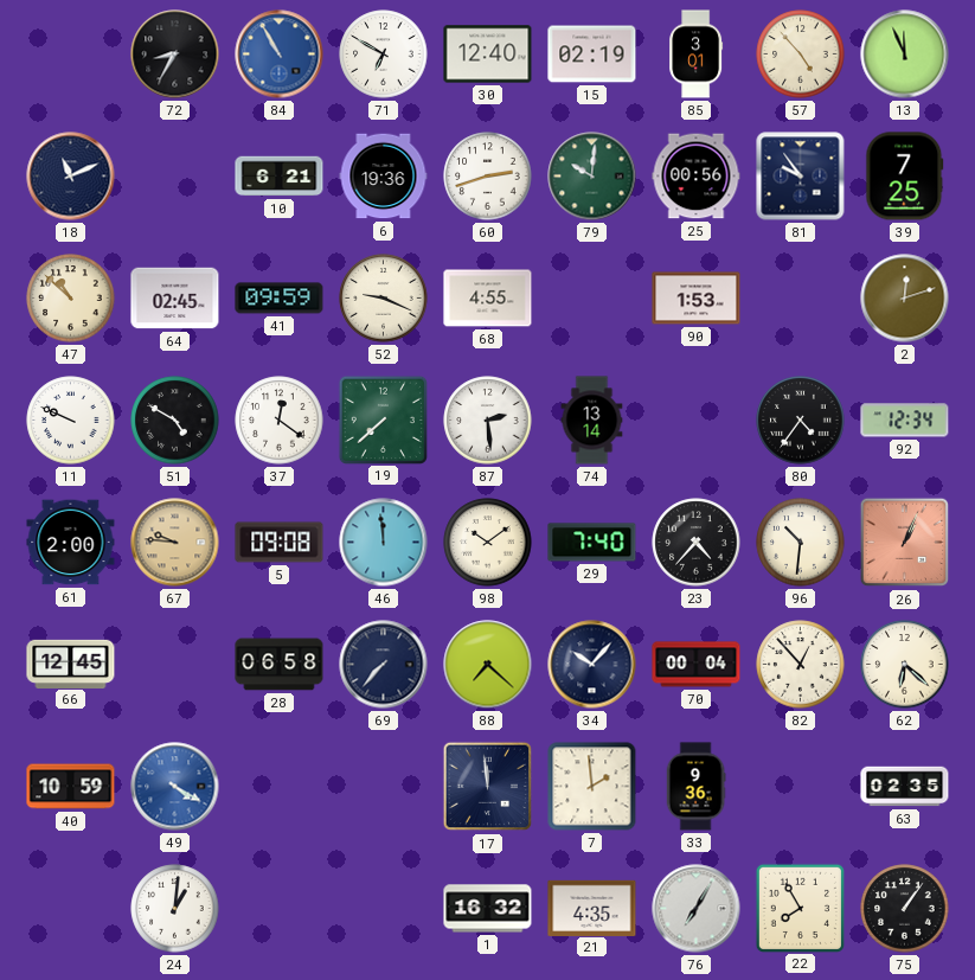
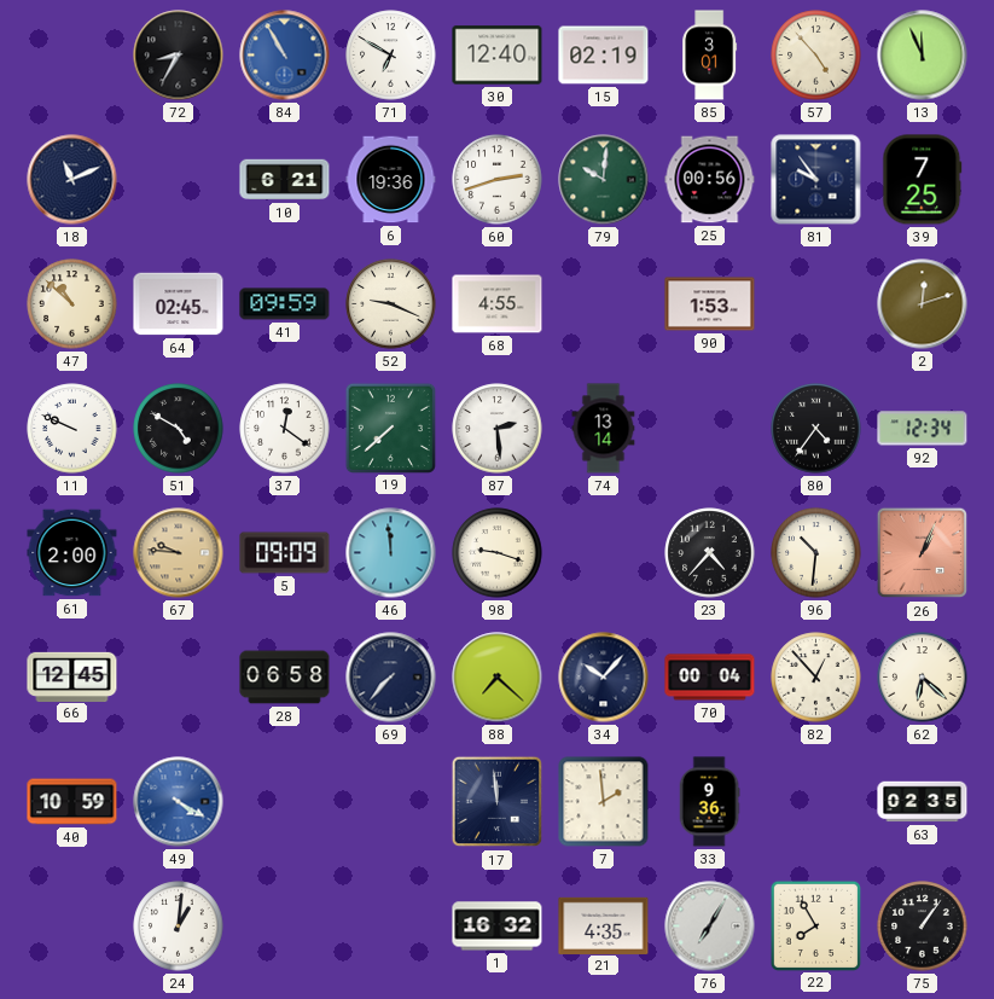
5: 09:08 -> 09:09 (285, 553)
98: 10:09 -> 9:18 (498, 553)
29: 7:40 -> none (592, 543)
